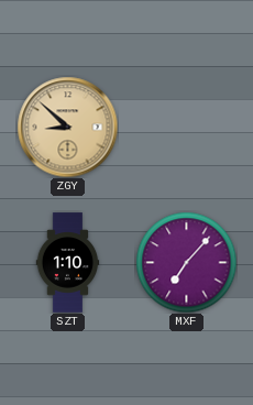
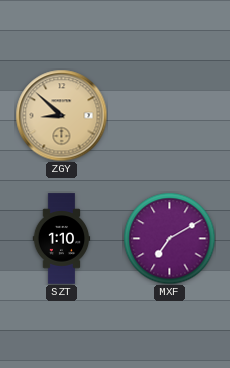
MXF: 7:07 -> 7:10 (169, 238)
